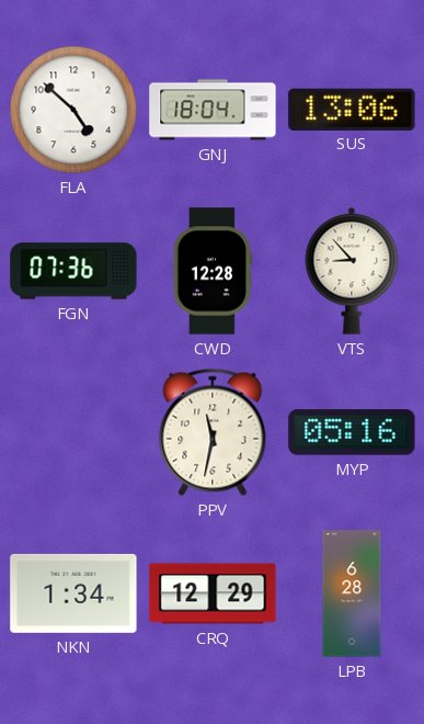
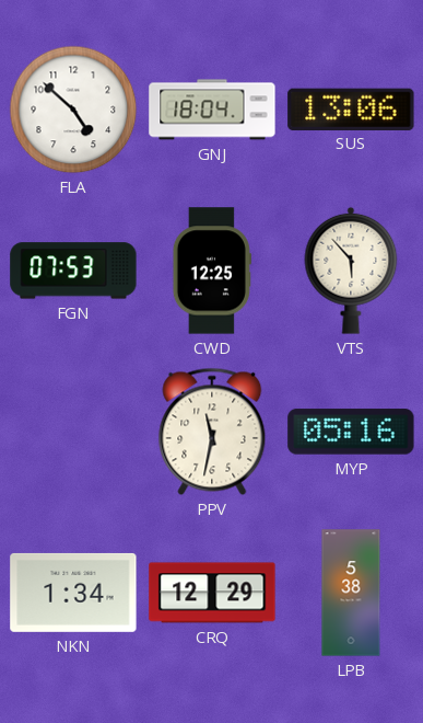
FGN: 07:36 -> 07:53 (73, 271)
CWD: 12:28 -> 12:25 (212, 271)
VTS: 8:53 -> 5:53 (351, 271)
LPB: 6:28 -> 5:38 (351, 593)
